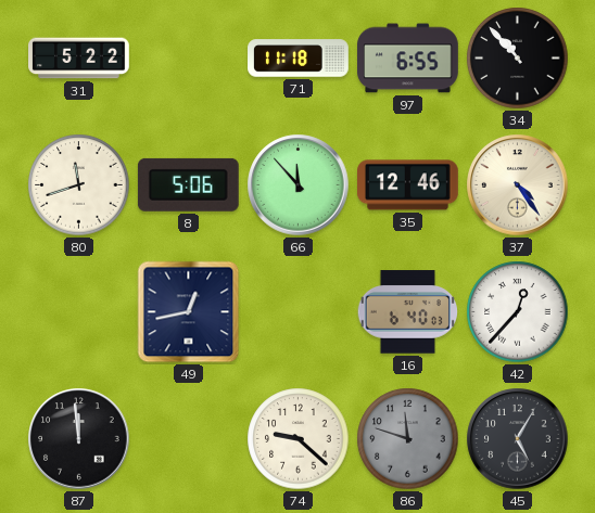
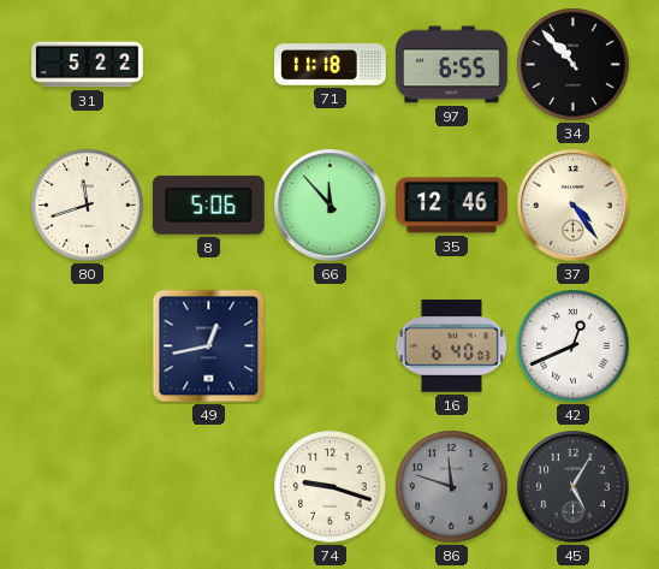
42: 12:37 -> 12:41 (574, 346)
87: 11:59 -> none (79, 439)
74: 9:22 -> 9:18 (331, 487)
